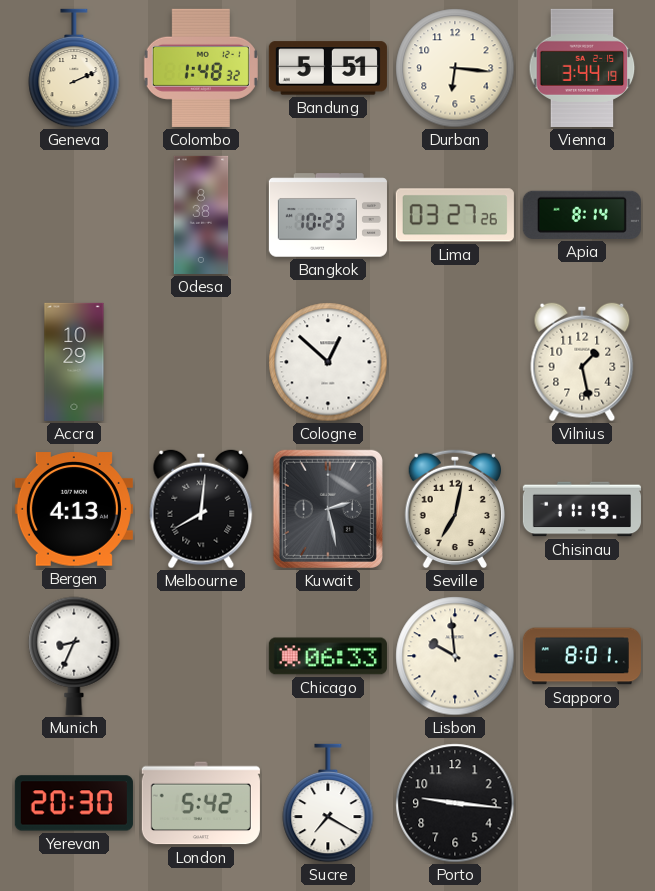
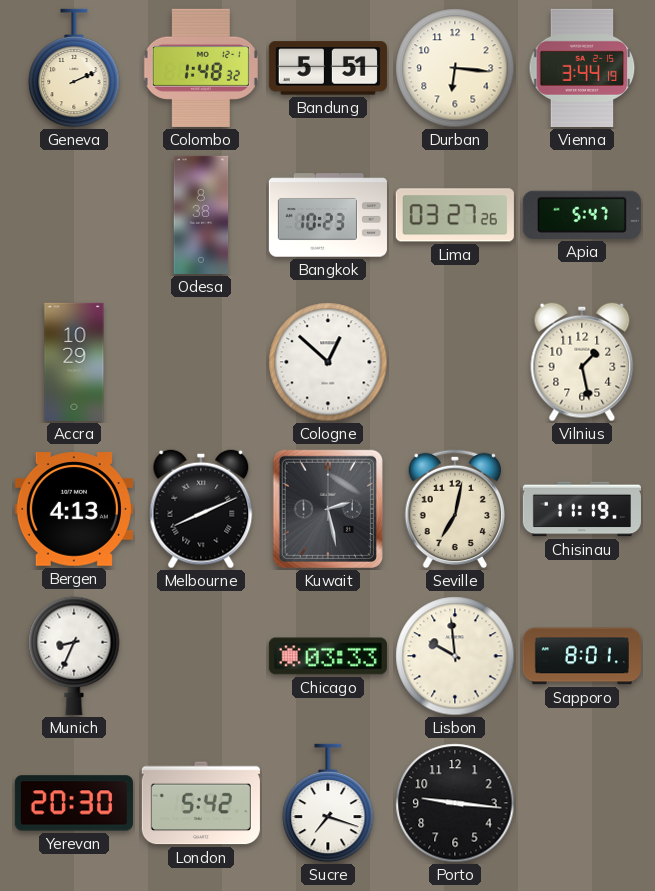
Apia: 8:14 -> 5:47 (582, 215)
Melbourne: 8:01 -> 8:11 (201, 509)
Chicago: 06:33 -> 03:33 (328, 656)
Sucre: 7:20 -> 7:18 (328, 803)
